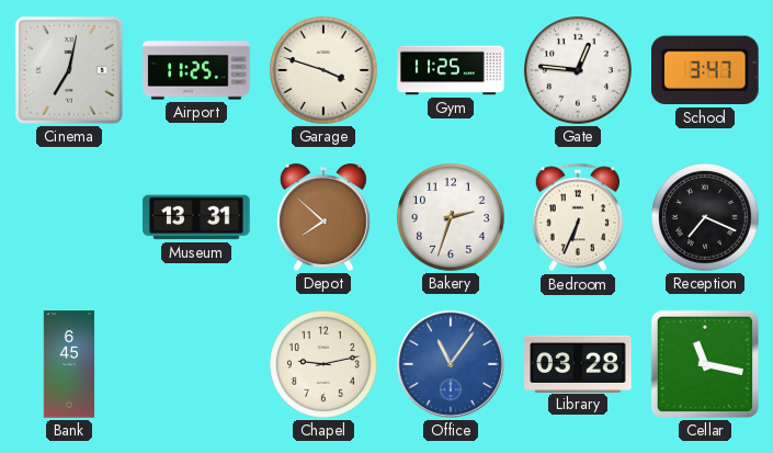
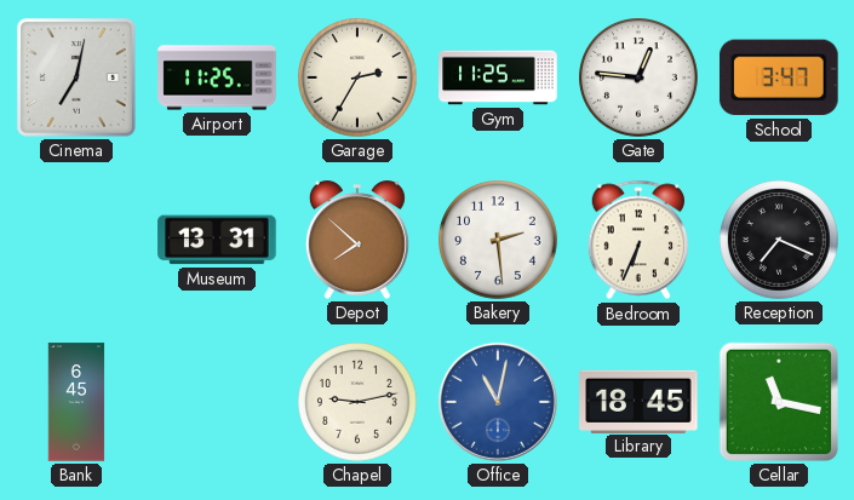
Garage: 3:48 -> 2:35 (357, 77)
Bakery: 2:33 -> 2:29 (498, 240)
Office: 11:06 -> 11:02 (498, 402)
Library: 03:28 -> 18:45 (638, 401)
